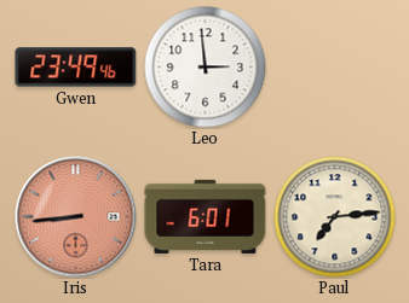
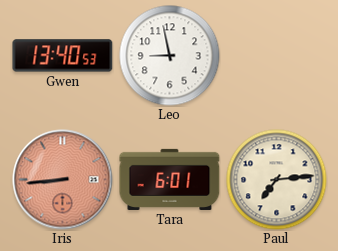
Gwen: 23:49 -> 13:40 (63, 56)
Leo: 2:59 -> 8:58 (170, 56)
